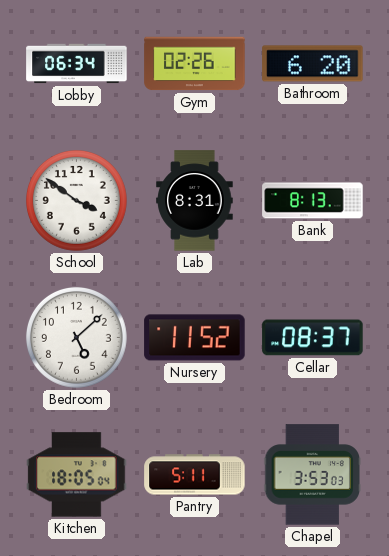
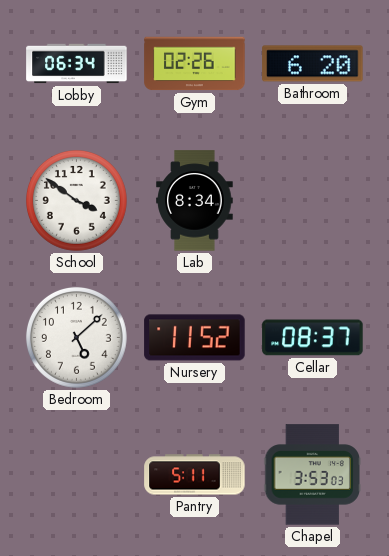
Lab: 8:31 -> 8:34 (195, 201)
Bank: 8:13 -> none (313, 201)
Kitchen: 18:05 -> none (77, 475)
